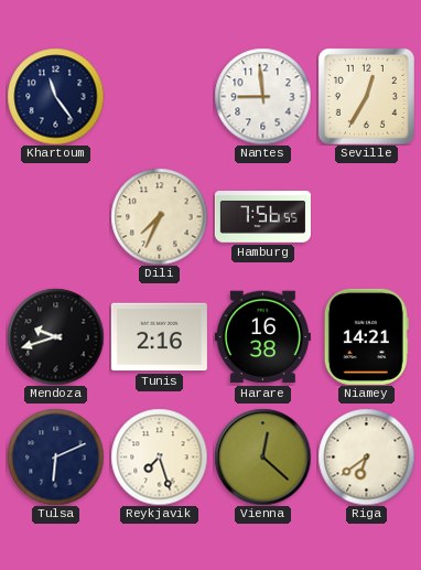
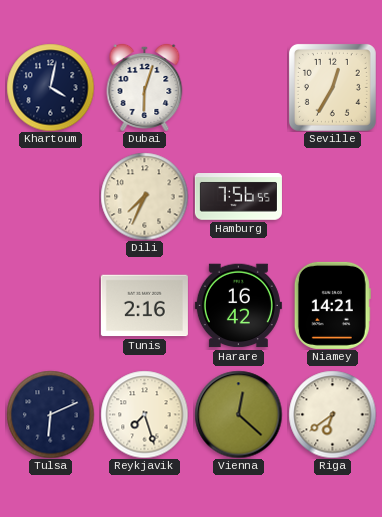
Khartoum: 11:24 -> 4:02 (50, 87)
Dubai: none -> 6:03 (145, 87)
Nantes: 8:59 -> none (262, 96)
Mendoza: 9:42 -> none (55, 336)
Harare: 16:38 -> 16:42 (238, 306)
